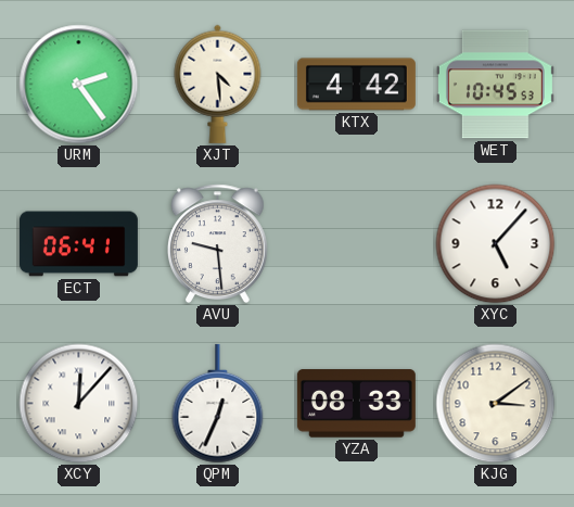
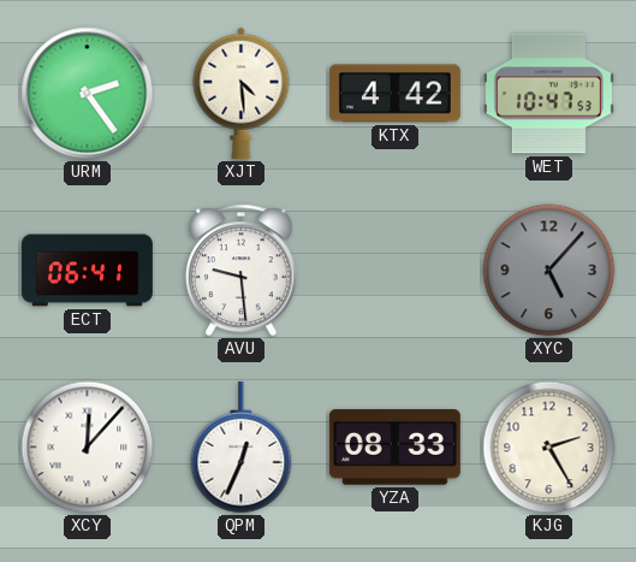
WET: 10:45 -> 10:47 (548, 94)
XYC dial: white -> grey (549, 271)
KJG: 3:09 -> 2:25 (549, 448)
